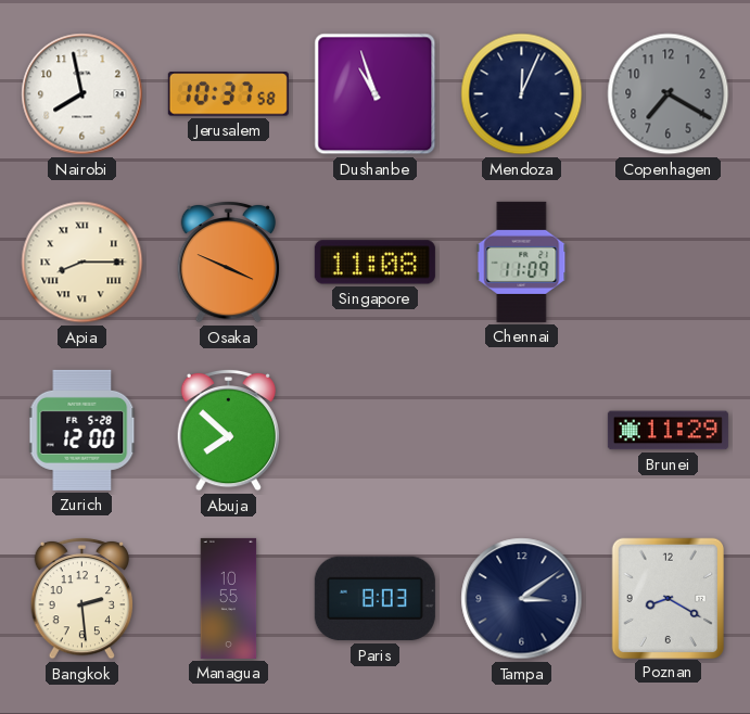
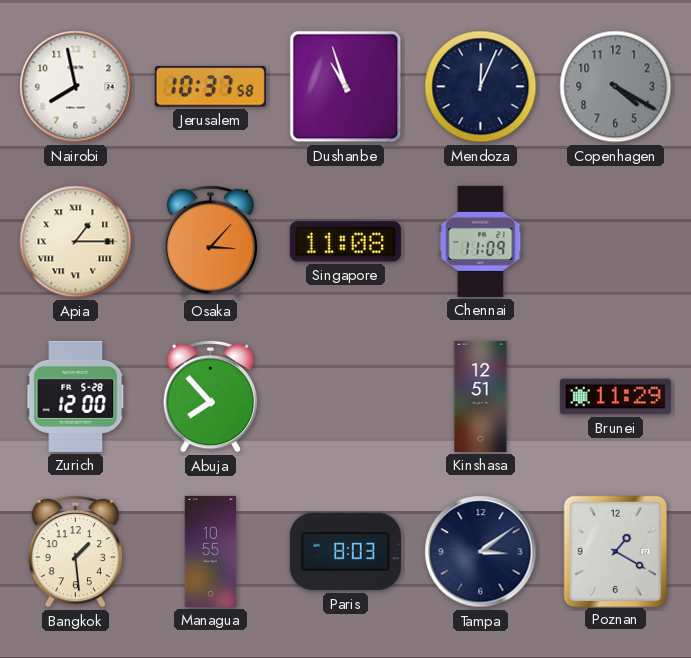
Copenhagen: 7:20 -> 4:20 (616, 87)
Apia: 8:15 -> 1:15 (76, 242)
Osaka: 3:49 -> 3:07 (210, 241)
Abuja: 7:52 -> 7:53 (210, 396)
Kinshasa: none -> 12:51 (481, 396)
Bangkok: 2:29 -> 1:29 (75, 551)
Poznan: 8:20 -> 1:20 (615, 551)
